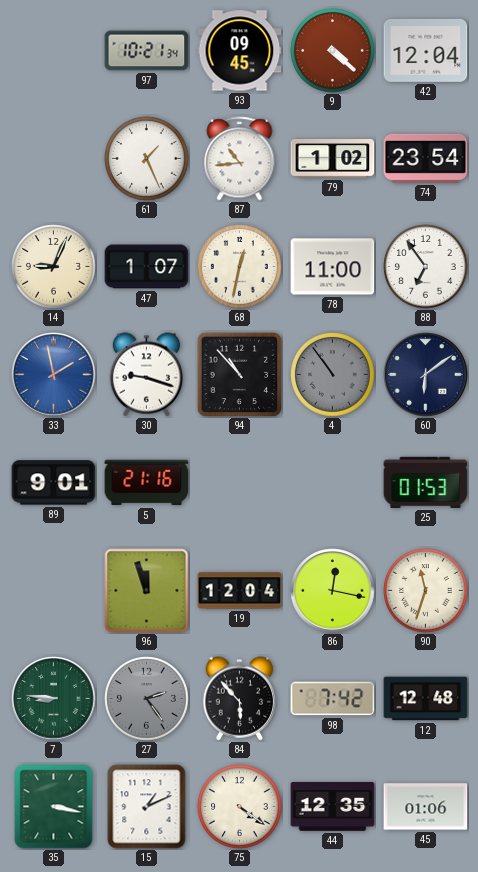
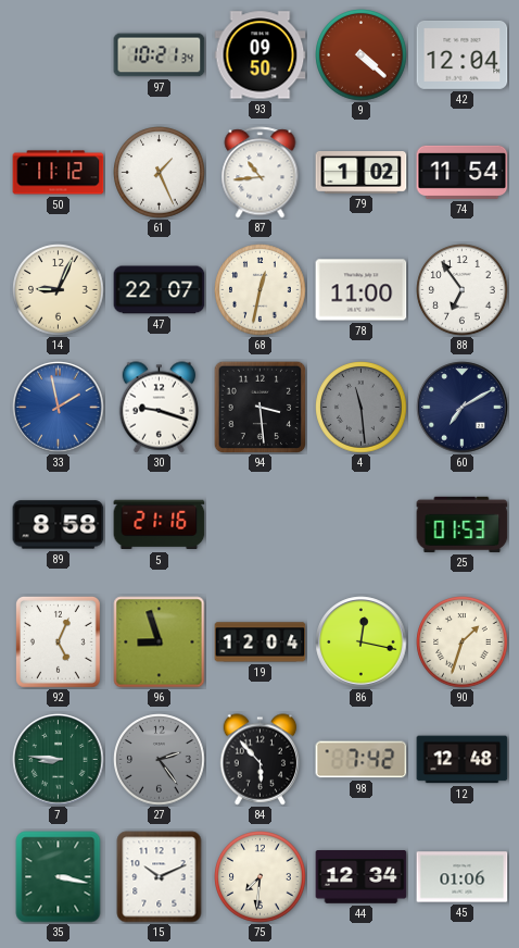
93: 09:45 -> 09:50 (261, 55)
50: none -> 11:12 (59, 173)
74: 23:54 -> 11:54 (463, 172)
47: 1:07 -> 22:07 (160, 290)
94: 10:53 -> 3:29 (259, 407)
4: 10:54 -> 11:29 (362, 408)
60: 6:09 -> 7:10 (463, 408)
89: 9:01 -> 8:58 (59, 525)
92: none -> 5:04 (58, 641)
96: 11:57 -> 8:57 (160, 643)
90: 11:33 -> 1:33 (463, 643)
15: 1:11 -> 10:11 (160, 877)
75: 4:21 -> 7:31 (261, 877)
44: 12:35 -> 12:34 (362, 877)
